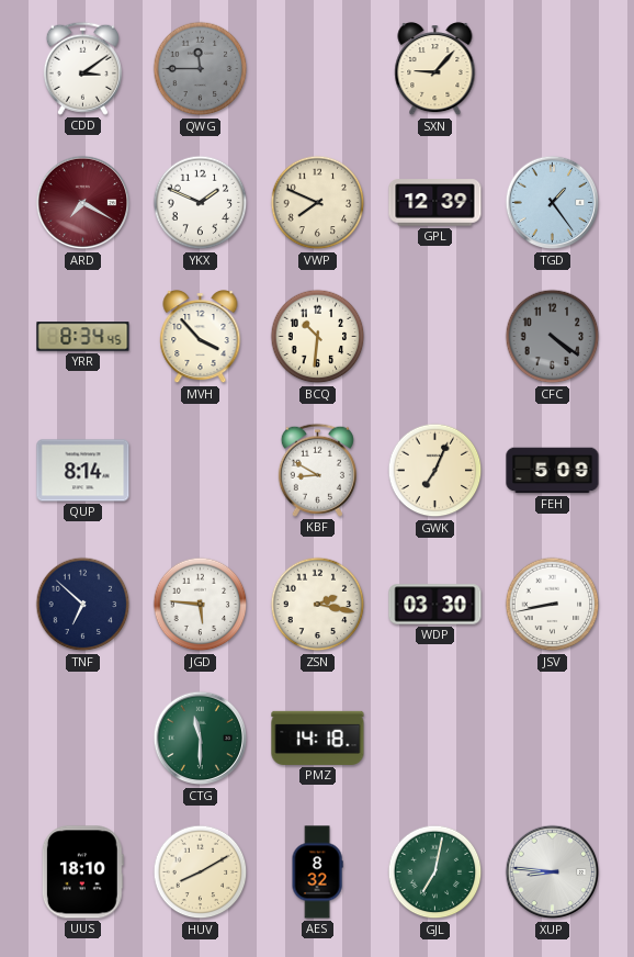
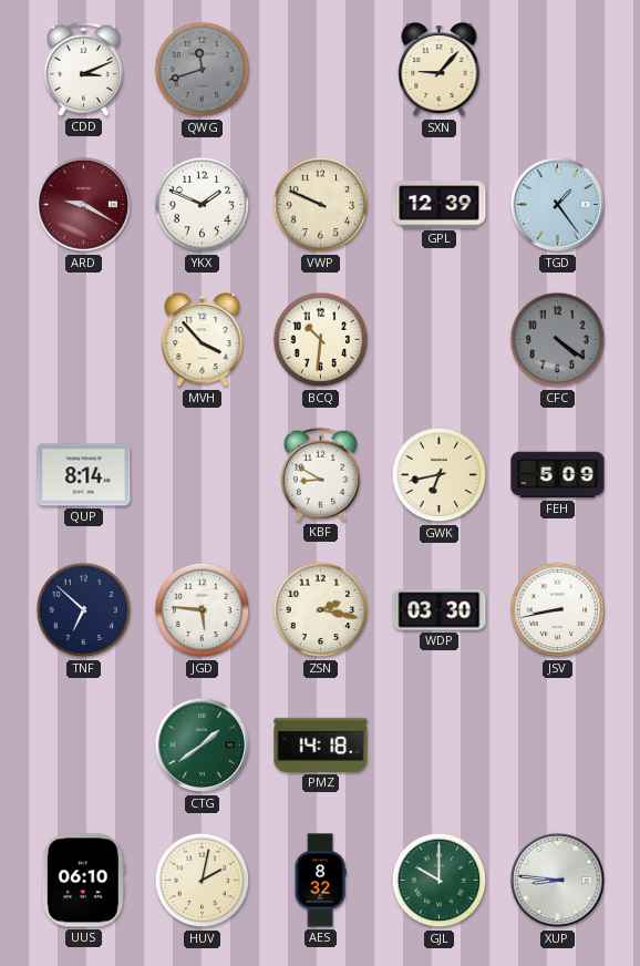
CDD: 3:09 -> 3:11 (83, 69)
QWG: 11:45 -> 11:42 (203, 70)
ARD: 7:20 -> 9:20 (84, 205)
VWP: 7:49 -> 9:49 (321, 205)
YRR: 8:34 -> none (83, 337)
GWK: 7:04 -> 6:43 (440, 475)
CTG: 11:30 -> 1:39 (203, 746)
UUS: 18:10 -> 06:10 (83, 881)
HUV: 8:10 -> 2:02 (203, 881)
GJL: 7:02 -> 10:00 (440, 881)
